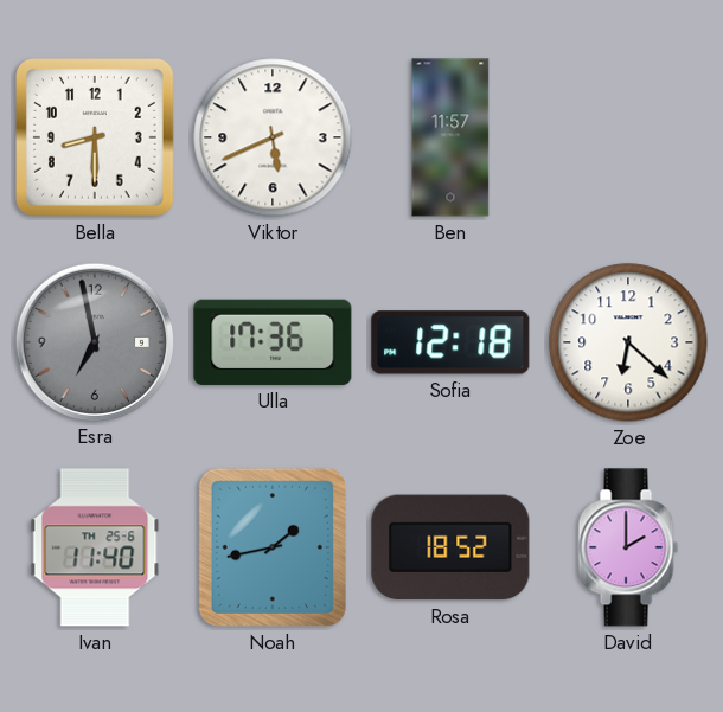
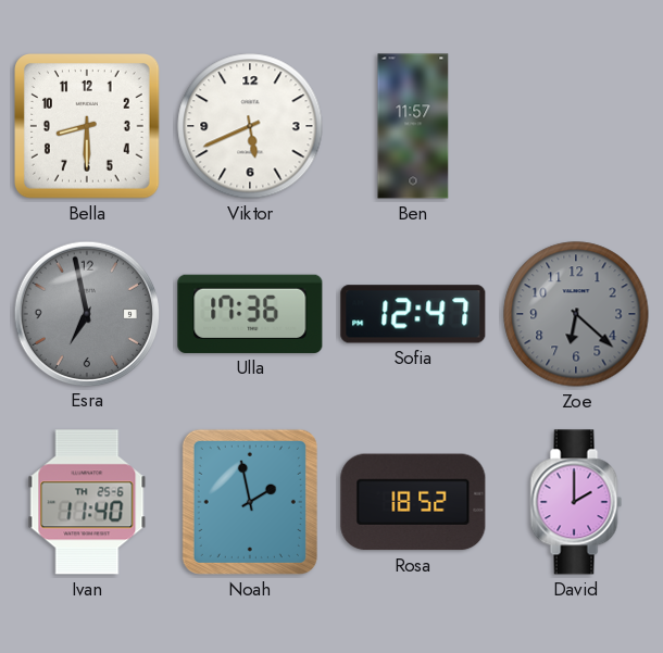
Sofia: 12:18 -> 12:47 (413, 314)
Zoe dial: white -> grey (576, 314)
Noah: 1:43 -> 1:58 (250, 502)
